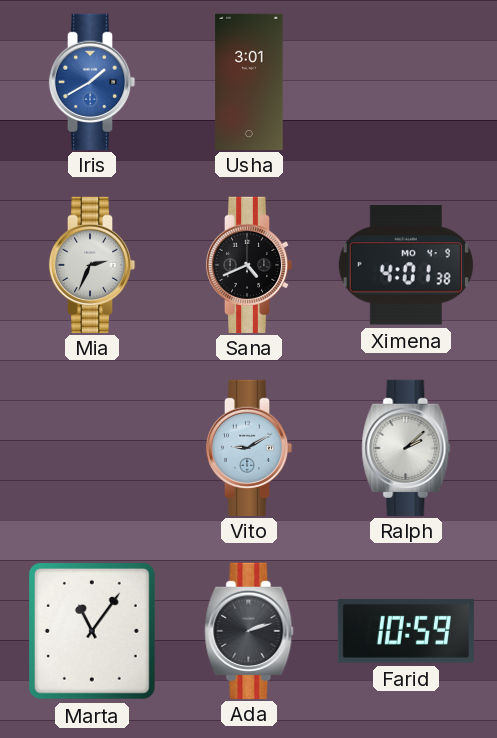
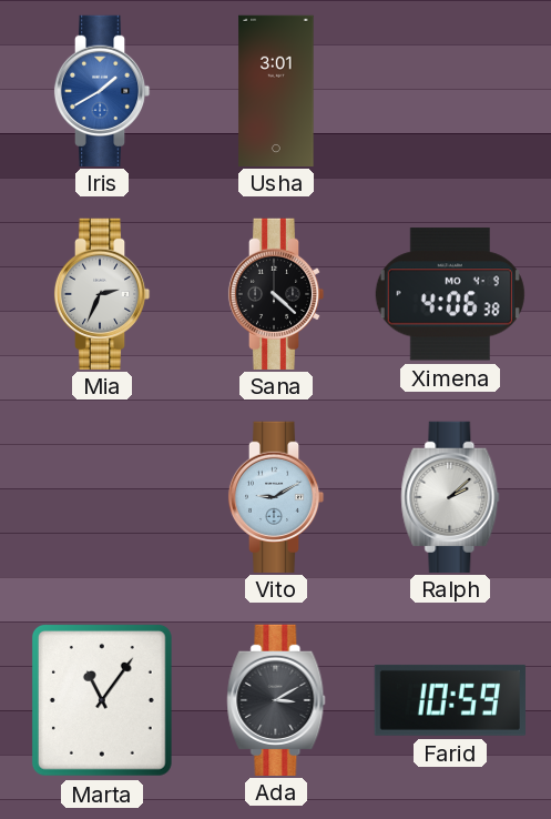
Sana: 4:41 -> 4:22 (276, 293)
Ximena: 4:01 -> 4:06 (450, 294)
Ada: 2:12 -> 3:10 (276, 699)
